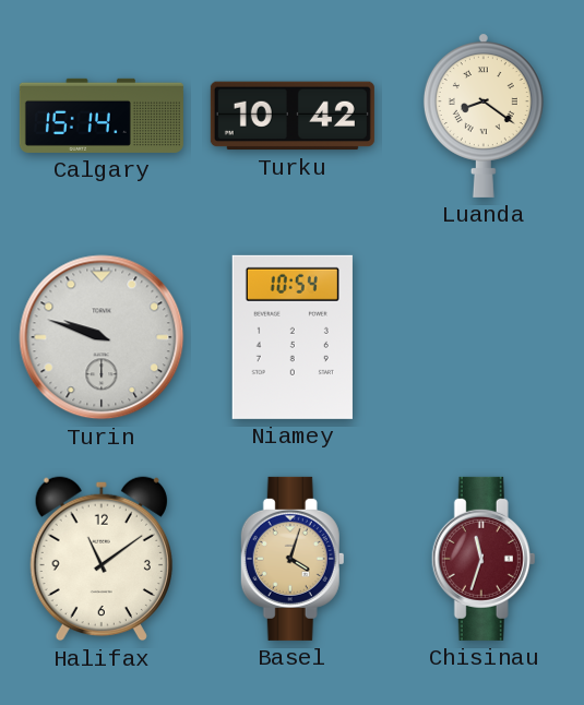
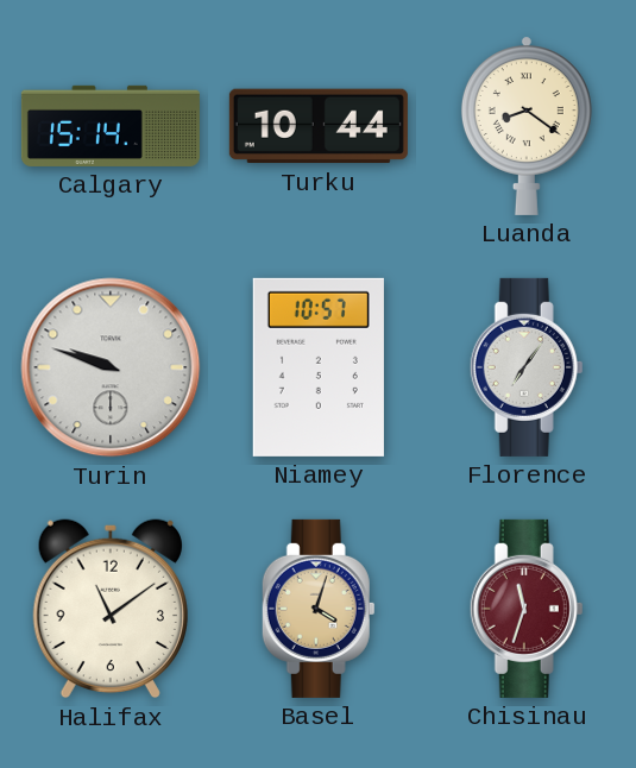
Turku: 10:42 -> 10:44 (319, 126)
Niamey: 10:54 -> 10:57 (319, 367)
Florence: none -> 7:06 (527, 367)
